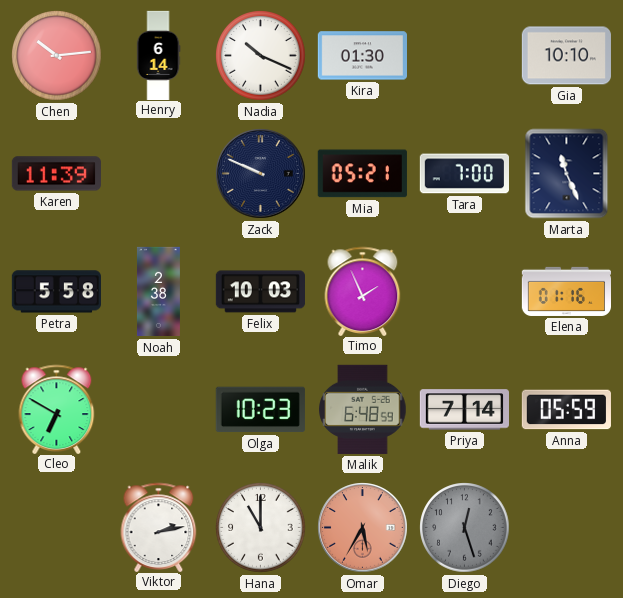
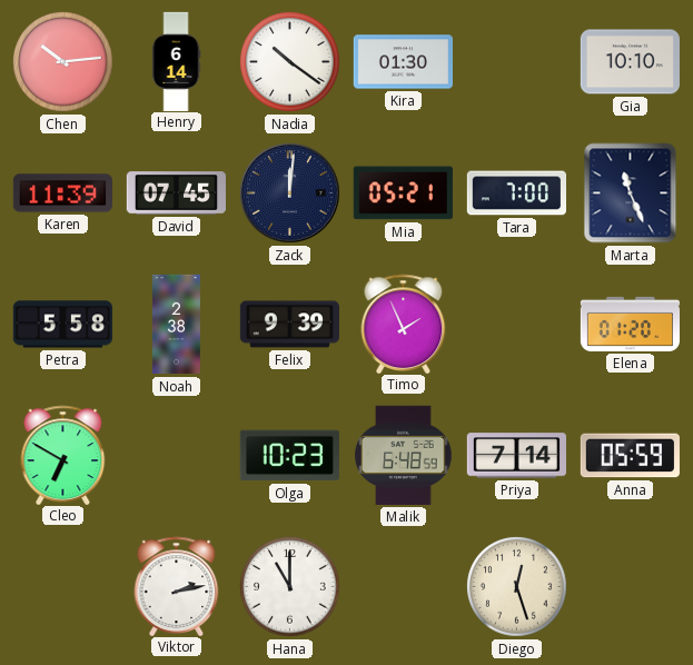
Nadia: 10:19 -> 10:21 (290, 62)
David: none -> 07:45 (176, 193)
Zack: 9:49 -> 12:01 (290, 193)
Felix: 10:03 -> 9:39 (289, 325)
Elena: 01:16 -> 01:20 (630, 324)
Omar: 5:35 -> none (363, 528)
Diego dial: grey -> cream (517, 587)
